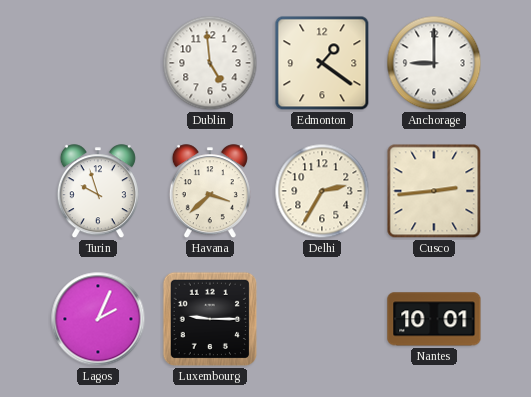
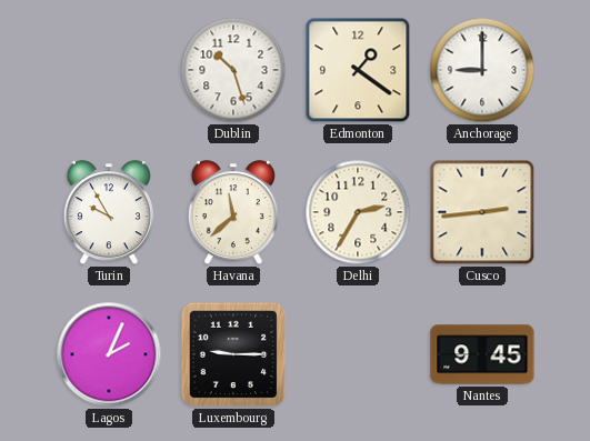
Dublin: 4:59 -> 10:27 (233, 70)
Turin: 9:57 -> 9:55 (109, 213)
Havana: 3:38 -> 11:38 (233, 213)
Nantes: 10:01 -> 9:45 (482, 354)
